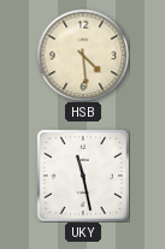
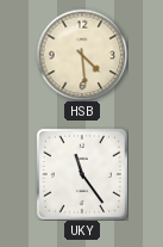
UKY: 11:28 -> 11:24 (82, 174)
